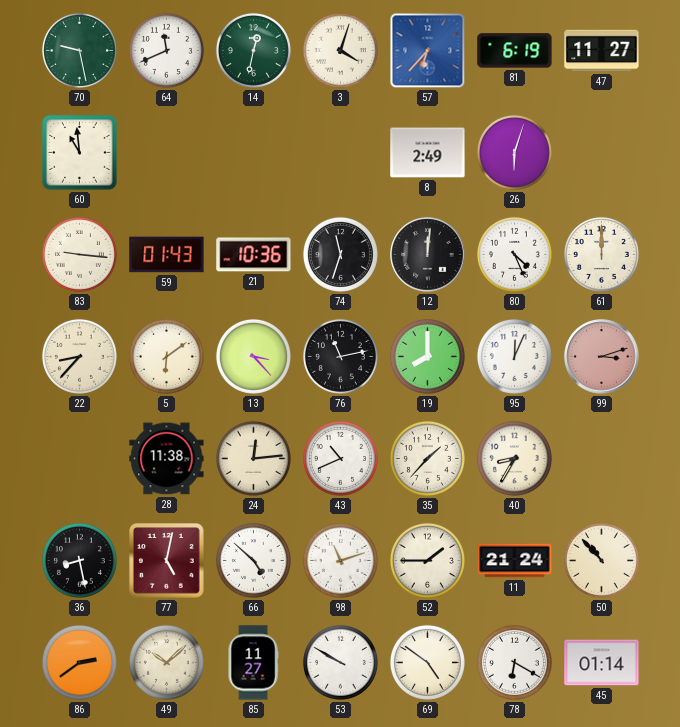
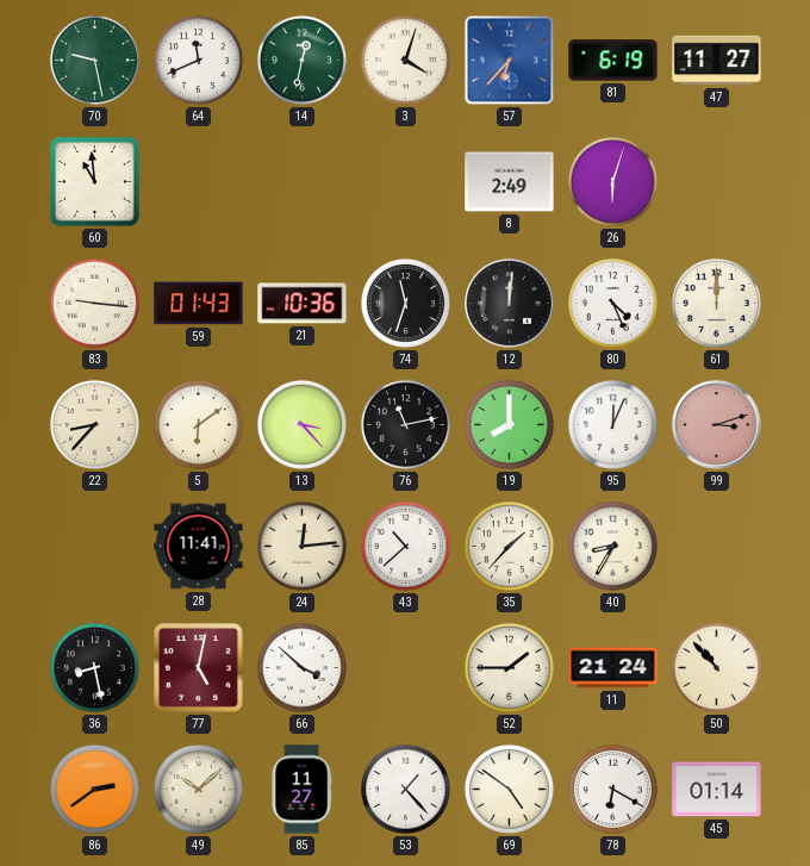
28: 11:38 -> 11:41 (199, 547)
43: 10:41 -> 10:38 (405, 546)
66: 4:52 -> 3:52 (301, 667)
98: 11:12 -> none (340, 560)
53: 9:50 -> 1:23 (405, 789)
